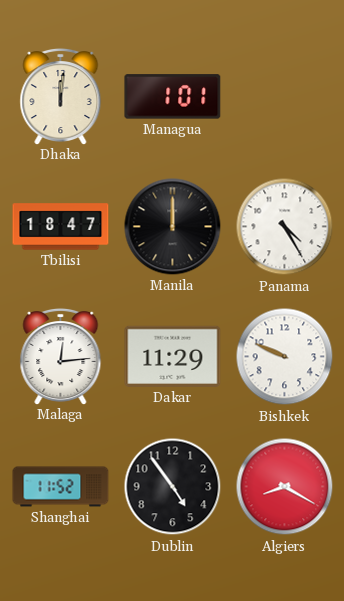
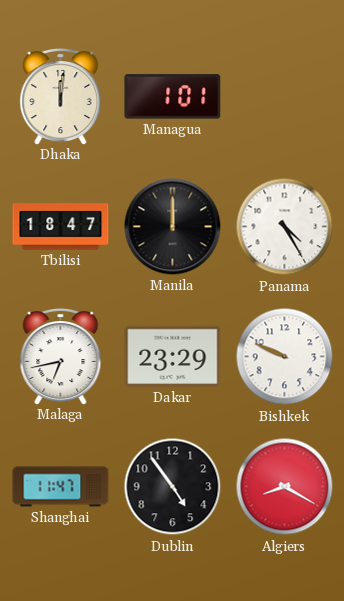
Malaga: 12:14 -> 6:43 (61, 356)
Dakar: 11:29 -> 23:29 (173, 356)
Shanghai: 11:52 -> 11:47 (61, 487)
